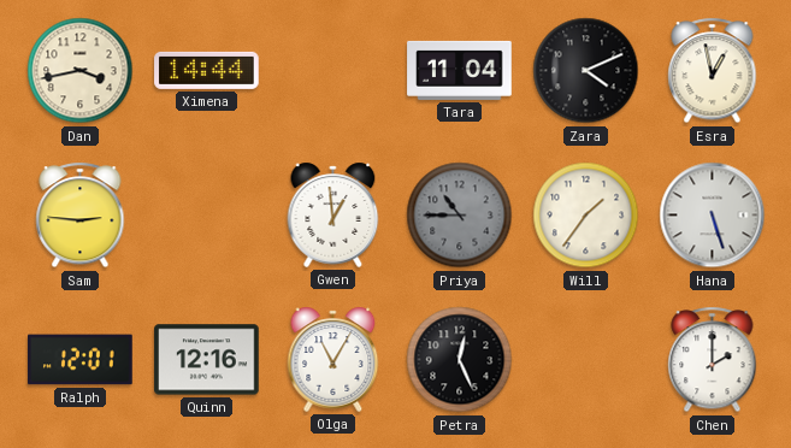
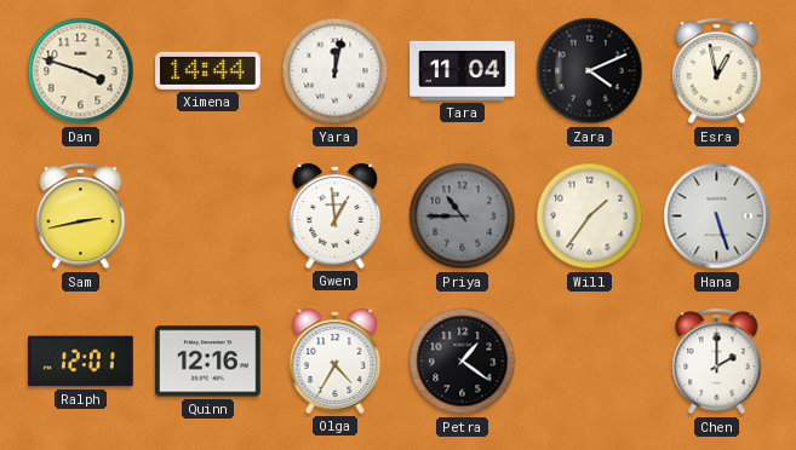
Dan: 3:43 -> 3:48 (81, 71)
Yara: none -> 12:02 (336, 71)
Sam: 2:46 -> 2:43 (81, 217)
Olga: 11:05 -> 4:35 (336, 360)
Petra: 12:26 -> 1:21 (463, 362)
